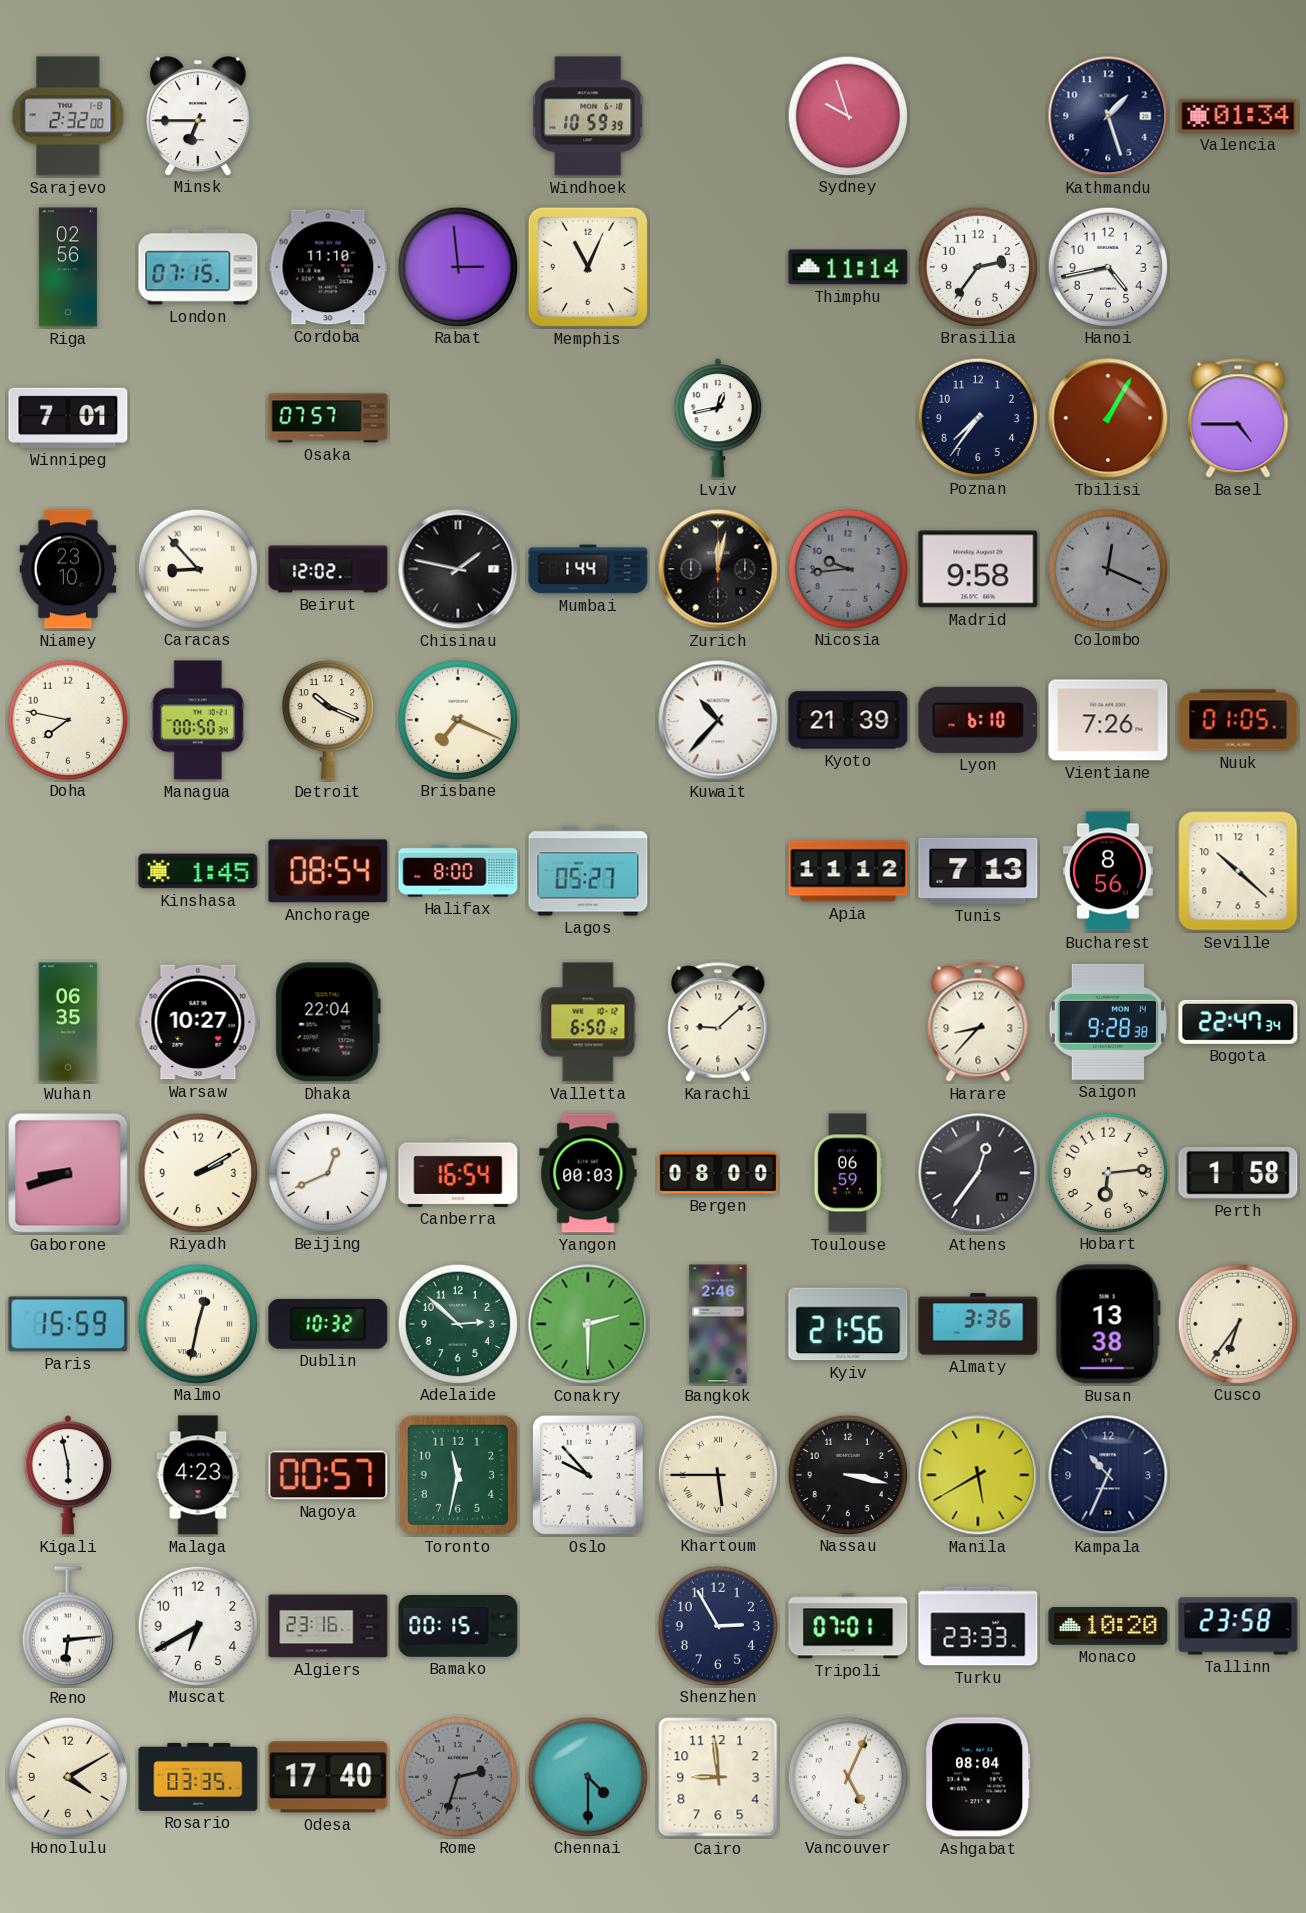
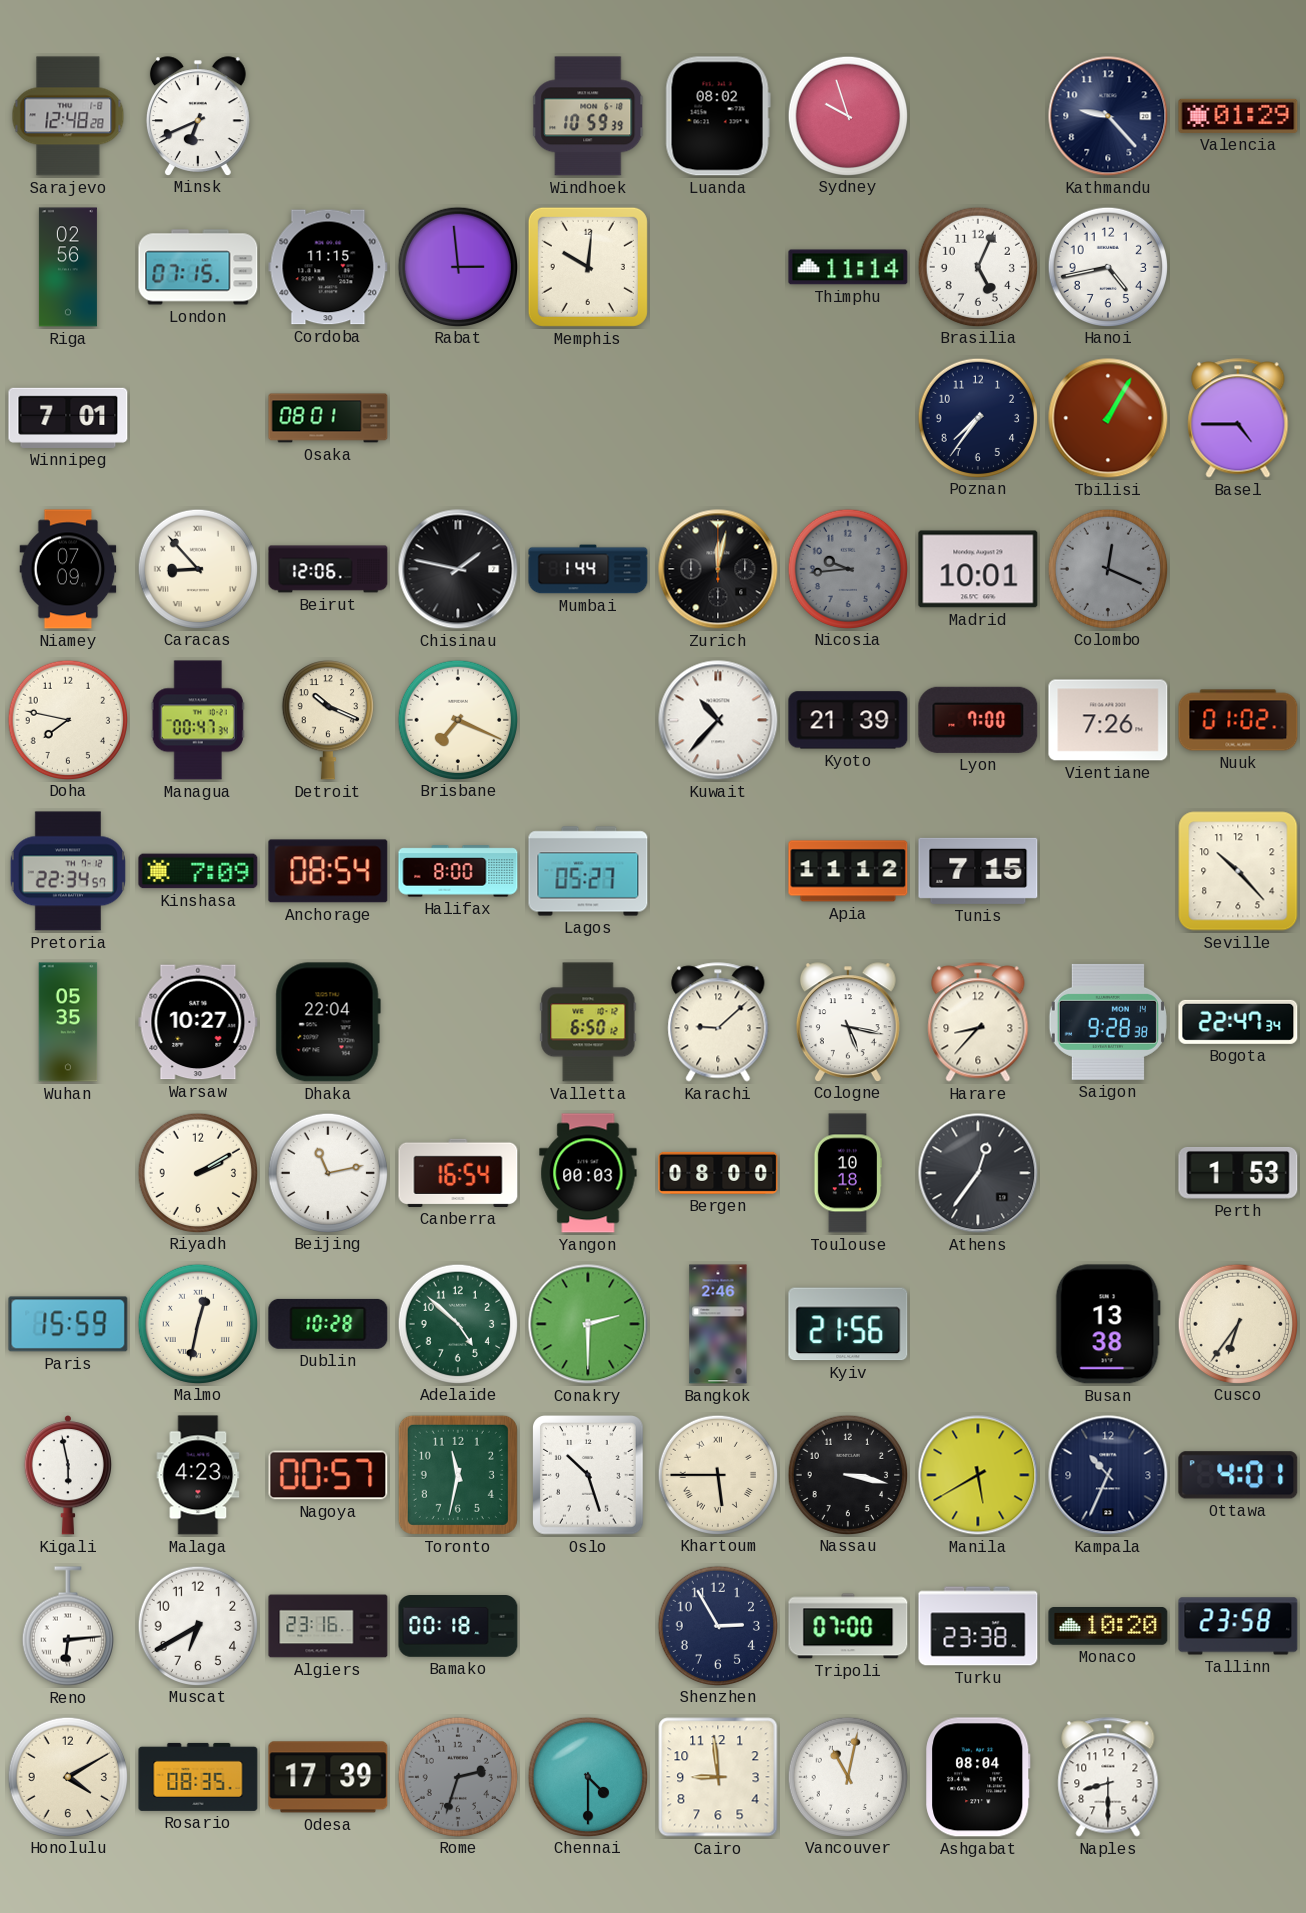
Sarajevo: 2:32 -> 12:48 (68, 116)
Minsk: 6:45 -> 6:41 (198, 116)
Luanda: none -> 08:02 (718, 116)
Kathmandu: 1:27 -> 9:23 (1108, 116)
Valencia: 01:34 -> 01:29 (1238, 116)
Cordoba: 11:10 -> 11:15 (328, 267)
Memphis: 11:04 -> 10:01 (588, 267)
Brasilia: 2:36 -> 5:04 (977, 266)
Osaka: 07:57 -> 08:01 (328, 418)
Lviv: 12:43 -> none (717, 418)
Niamey: 23:10 -> 07:09 (68, 569)
Beirut: 12:02 -> 12:06 (328, 569)
Madrid: 9:58 -> 10:01 (978, 569)
Managua: 00:50 -> 00:47 (198, 720)
Lyon: 6:10 -> 7:00 (978, 720)
Nuuk: 01:05 -> 01:02 (1238, 720)
Pretoria: none -> 22:34 (68, 871)
Kinshasa: 1:45 -> 7:09 (198, 871)
Tunis: 7:13 -> 7:15 (978, 871)
Bucharest: 8:56 -> none (1108, 871)
Seville: 10:22 -> 10:23 (1238, 871)
Wuhan: 06:35 -> 05:35 (68, 1022)
Cologne: none -> 5:17 (848, 1022)
Gaborone: 8:42 -> none (68, 1173)
Beijing: 12:41 -> 11:13 (327, 1172)
Toulouse: 06:59 -> 10:18 (848, 1173)
Hobart: 6:14 -> none (1107, 1172)
Perth: 1:58 -> 1:53 (1238, 1173)
Dublin: 10:32 -> 10:28 (328, 1324)
Adelaide: 2:52 -> 4:52 (457, 1323)
Almaty: 3:36 -> none (978, 1324)
Oslo: 9:53 -> 10:27 (589, 1475)
Ottawa: none -> 4:01 (1238, 1475)
Bamako: 00:15 -> 00:18 (458, 1627)
Tripoli: 07:01 -> 07:00 (848, 1626)
Turku: 23:33 -> 23:38 (978, 1626)
Rosario: 03:35 -> 08:35 (198, 1777)
Odesa: 17:40 -> 17:39 (328, 1777)
Vancouver: 5:04 -> 11:02 (847, 1776)
Naples: none -> 8:30 (1108, 1777)
